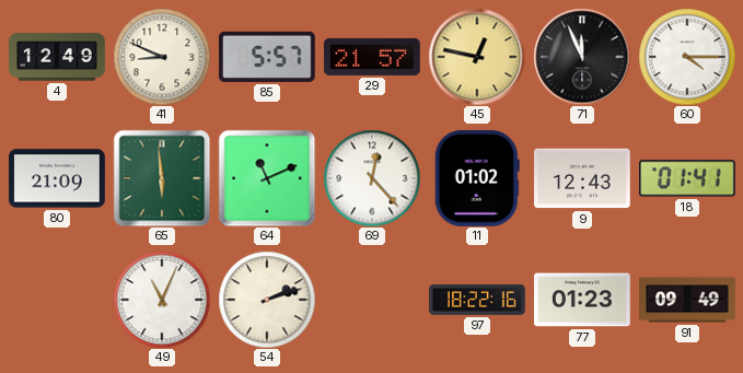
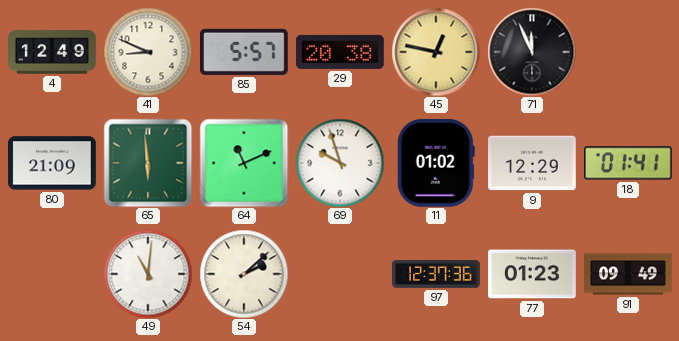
29: 21:57 -> 20:38 (340, 52)
60: 4:15 -> none (687, 57)
69: 12:23 -> 9:57 (340, 163)
9: 12:43 -> 12:29 (533, 163)
49: 11:04 -> 11:01 (148, 274)
54: 2:12 -> 2:08 (244, 274)
97: 18:22 -> 12:37 (436, 275)
